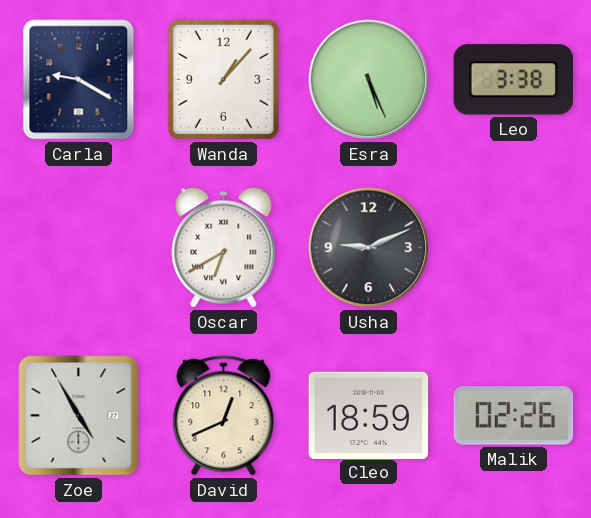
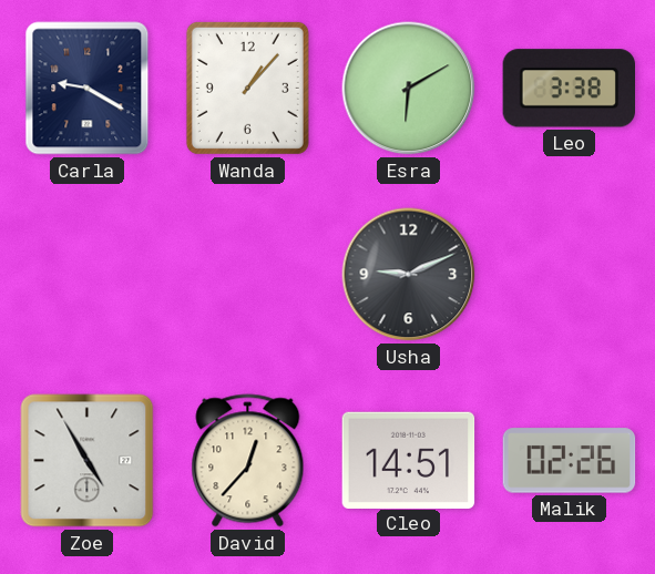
Esra: 5:26 -> 6:10 (409, 89)
Oscar: 6:40 -> none (224, 248)
David: 12:41 -> 12:37 (248, 461)
Cleo: 18:59 -> 14:51 (409, 460)
